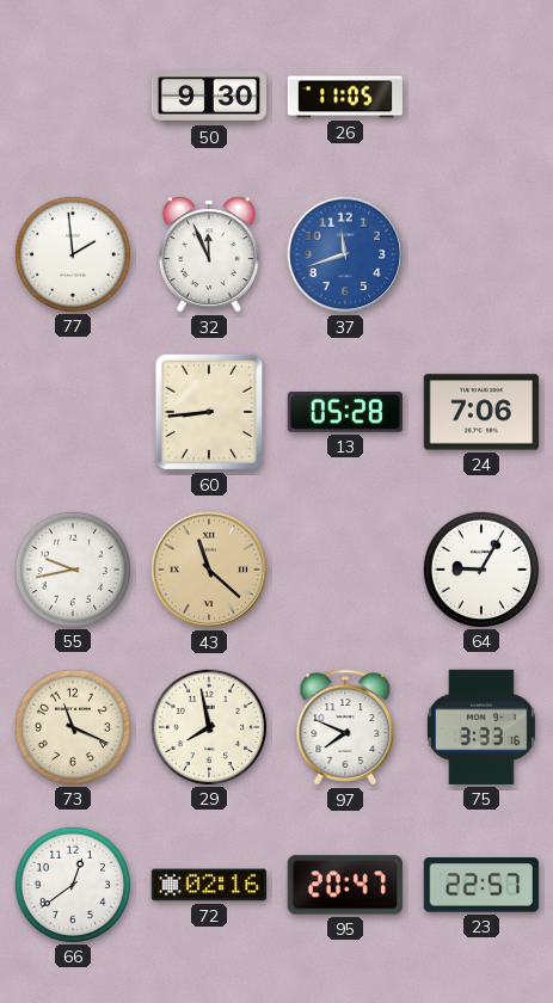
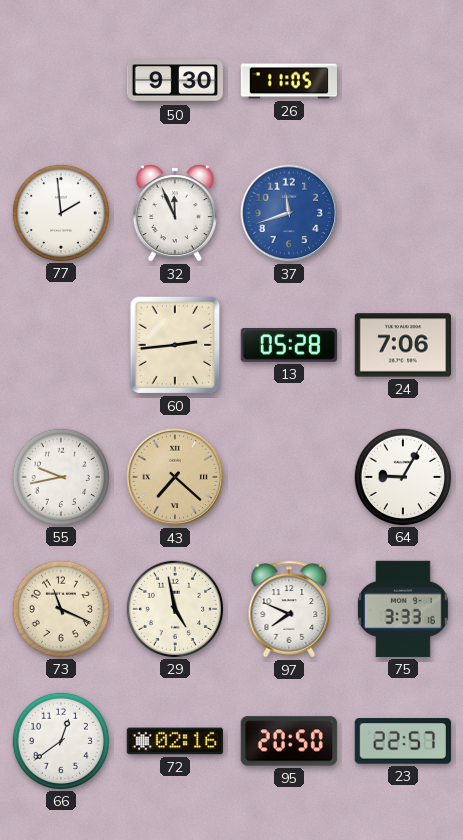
60: 8:44 -> 2:44 (175, 345)
43: 11:22 -> 7:22 (175, 477)
29: 7:58 -> 4:58 (174, 608)
95: 20:47 -> 20:50 (289, 741)
